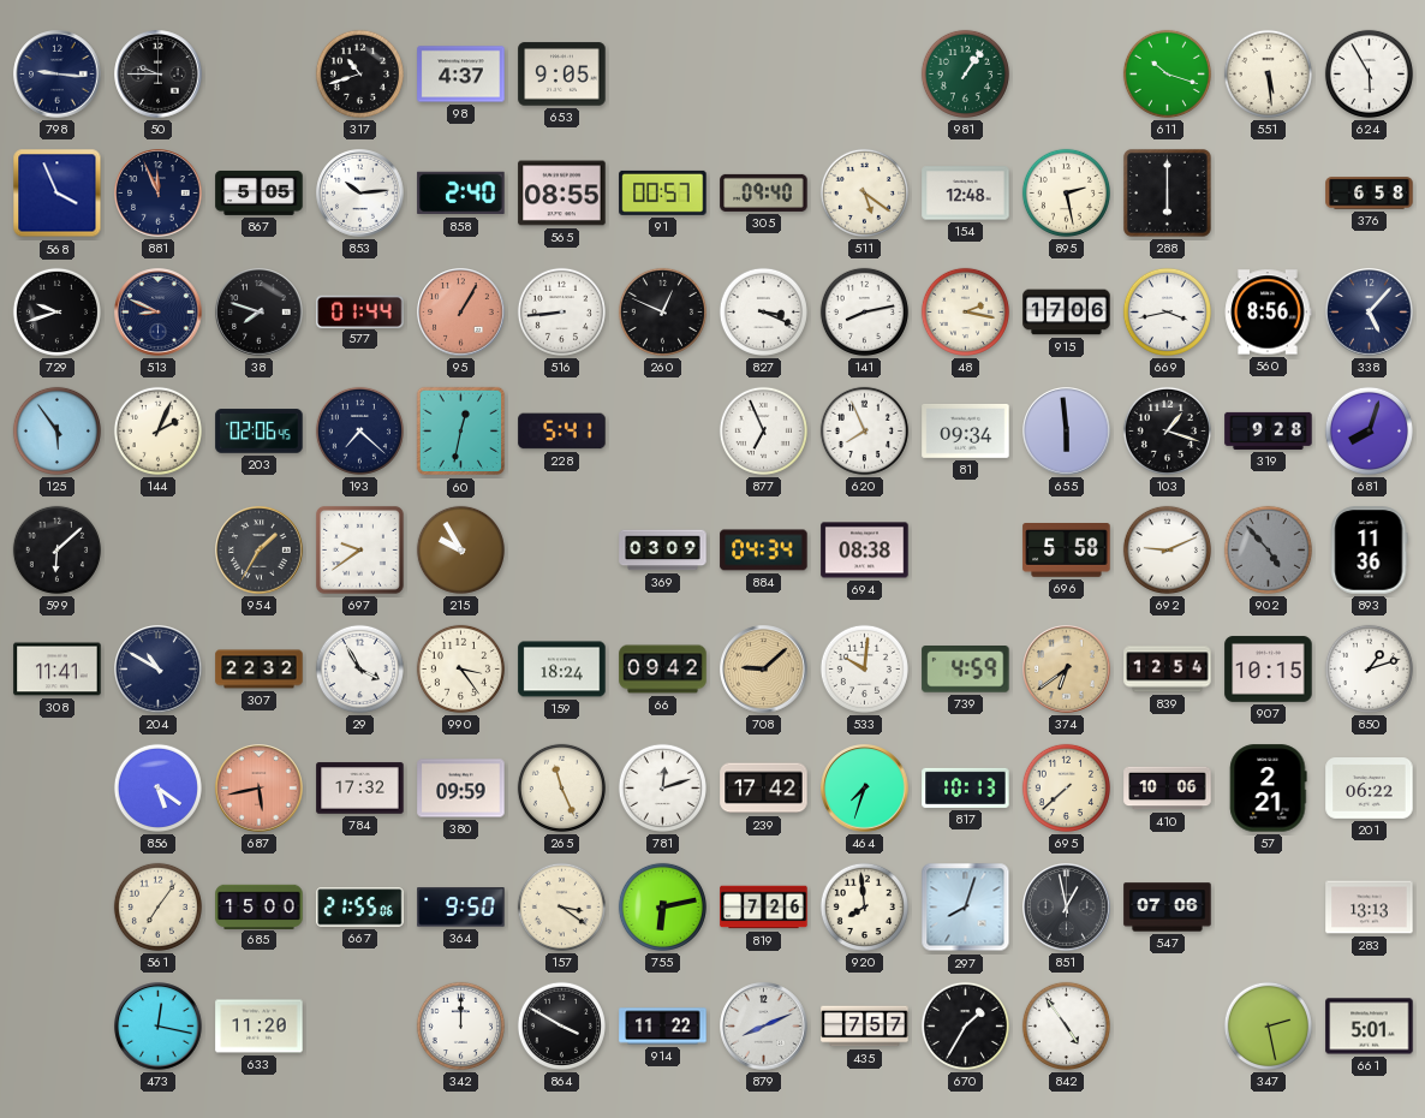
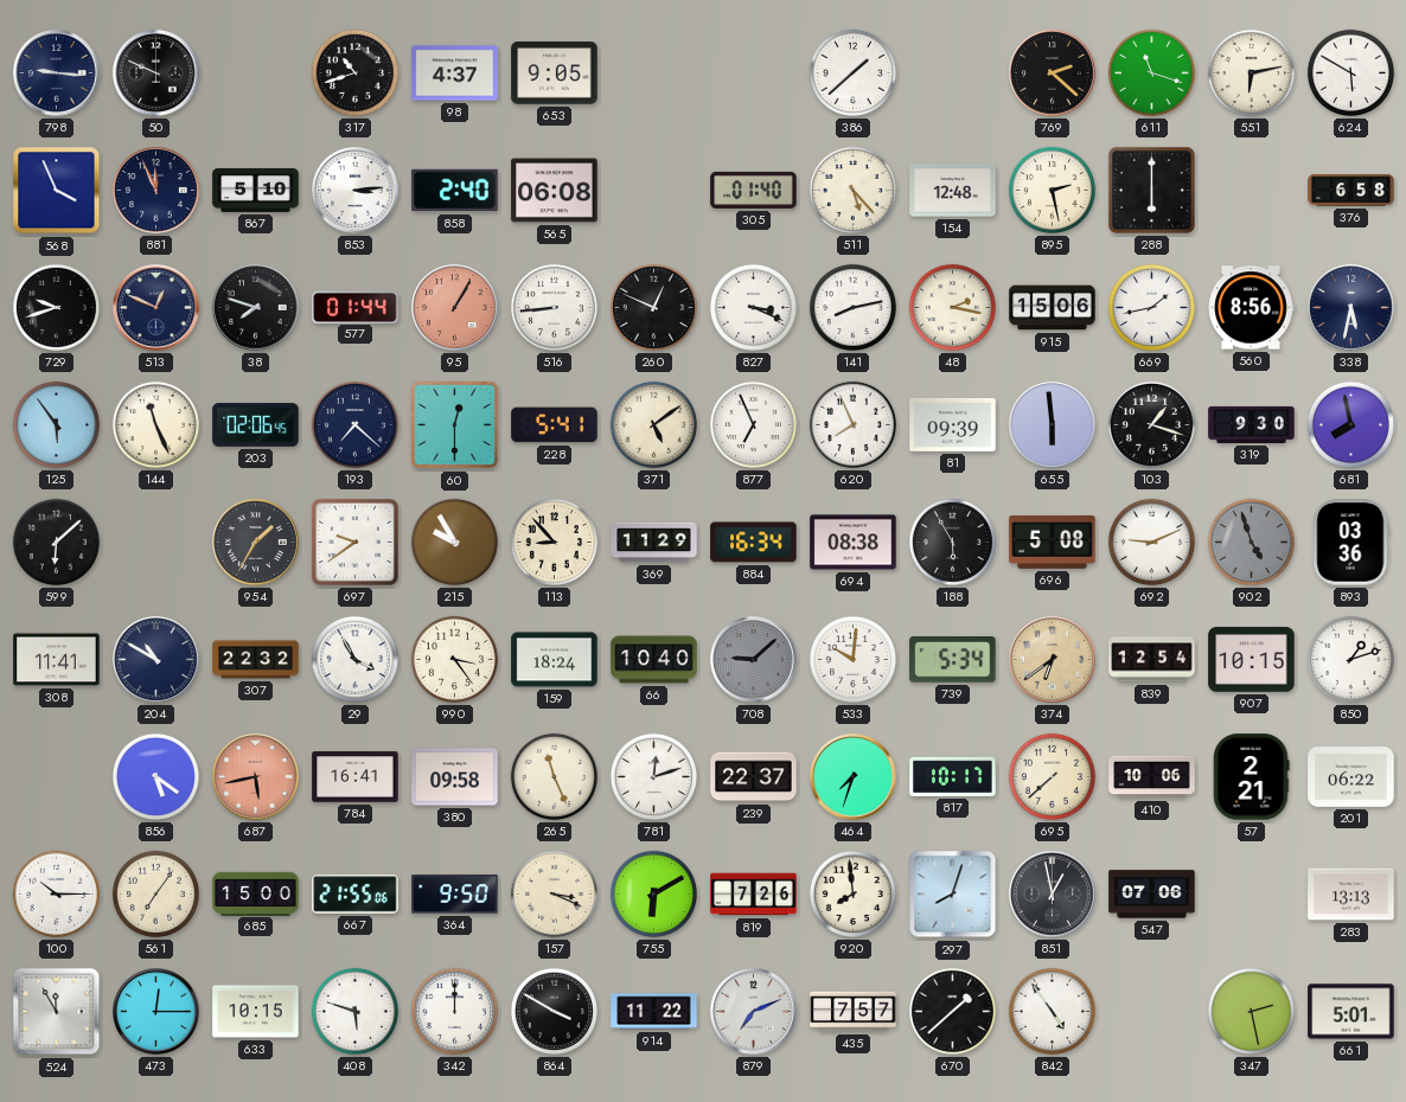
50: 9:45 -> 9:49 (156, 73)
386: none -> 1:38 (852, 72)
981: 1:06 -> none (965, 73)
769: none -> 2:22 (1053, 73)
611: 10:18 -> 11:18 (1151, 72)
551: 5:29 -> 6:13 (1251, 72)
624: 5:55 -> 5:50 (1350, 72)
867: 5:05 -> 5:10 (256, 190)
853: 10:14 -> 3:14 (356, 191)
565: 08:55 -> 06:08 (555, 191)
91: 00:57 -> none (663, 192)
305: 09:40 -> 01:40 (754, 190)
511: 5:21 -> 5:23 (852, 190)
513: 8:49 -> 12:49 (156, 308)
915: 17:06 -> 15:06 (1053, 308)
669: 3:43 -> 1:43 (1151, 307)
338: 5:07 -> 5:32 (1351, 308)
144: 2:04 -> 11:26 (155, 424)
60: 12:32 -> 12:30 (455, 425)
371: none -> 5:09 (653, 424)
81: 09:34 -> 09:39 (953, 424)
319: 9:28 -> 9:30 (1252, 424)
681: 8:03 -> 7:58 (1350, 424)
113: none -> 8:53 (554, 542)
369: 03:09 -> 11:29 (654, 543)
884: 04:34 -> 16:34 (754, 543)
188: none -> 5:55 (952, 542)
696: 5:58 -> 5:08 (1053, 543)
902: 4:53 -> 4:57 (1251, 542)
893: 11:36 -> 03:36 (1350, 543)
66: 09:42 -> 10:40 (654, 660)
708 dial: champagne -> grey (754, 660)
739: 4:59 -> 5:34 (953, 660)
784: 17:32 -> 16:41 (356, 777)
380: 09:59 -> 09:58 (455, 777)
239: 17:42 -> 22:37 (754, 777)
817: 10:13 -> 10:17 (953, 776)
100: none -> 10:15 (56, 893)
157: 3:21 -> 3:19 (554, 893)
755: 6:13 -> 6:10 (653, 893)
524: none -> 11:55 (57, 1012)
473: 12:17 -> 12:15 (156, 1012)
633: 11:20 -> 10:15 (256, 1012)
408: none -> 5:48 (354, 1011)
879: 8:11 -> 7:11 (754, 1012)
670: 1:35 -> 1:38 (952, 1011)
